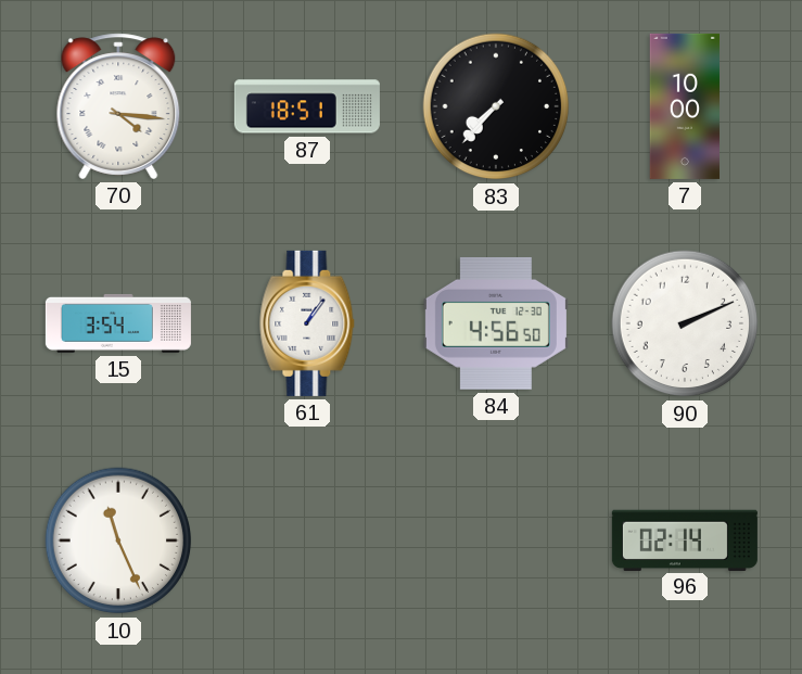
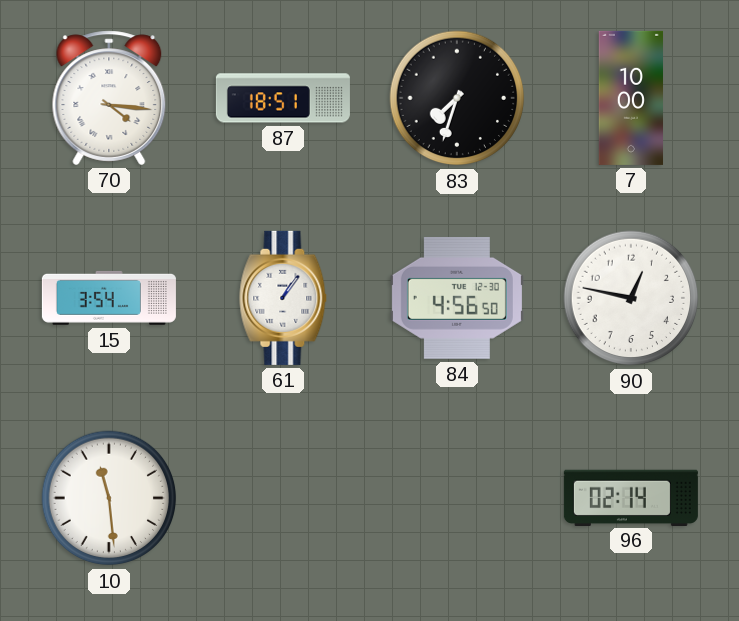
83: 7:37 -> 7:33 (457, 98)
90: 2:11 -> 12:47 (631, 298)
10: 11:26 -> 11:29 (109, 498)
